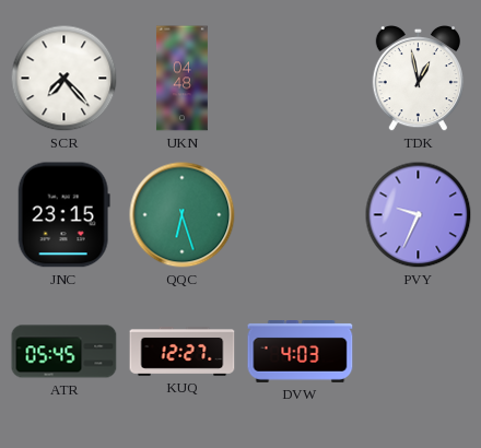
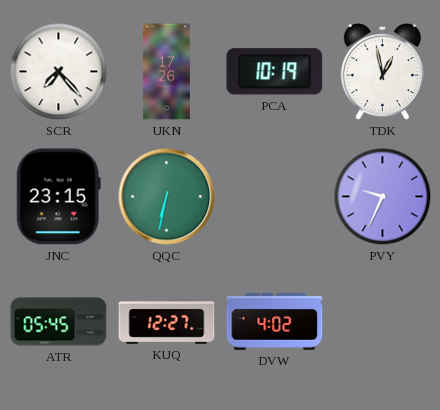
UKN: 04:48 -> 17:26 (166, 72)
PCA: none -> 10:19 (275, 72)
QQC: 6:27 -> 6:32 (167, 197)
DVW: 4:03 -> 4:02 (275, 322)
